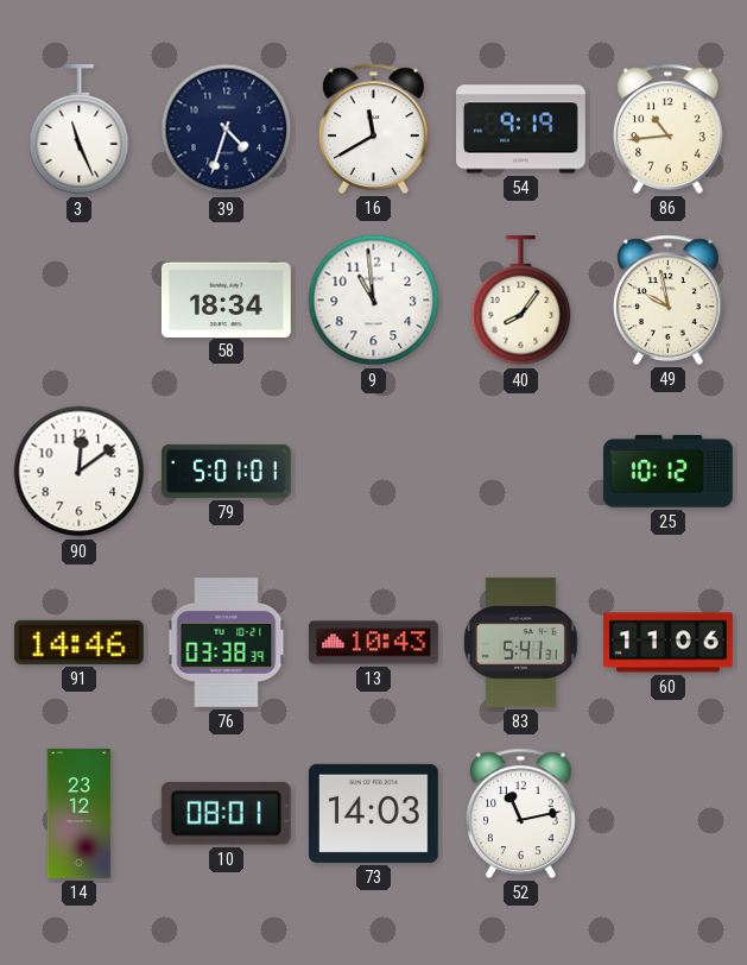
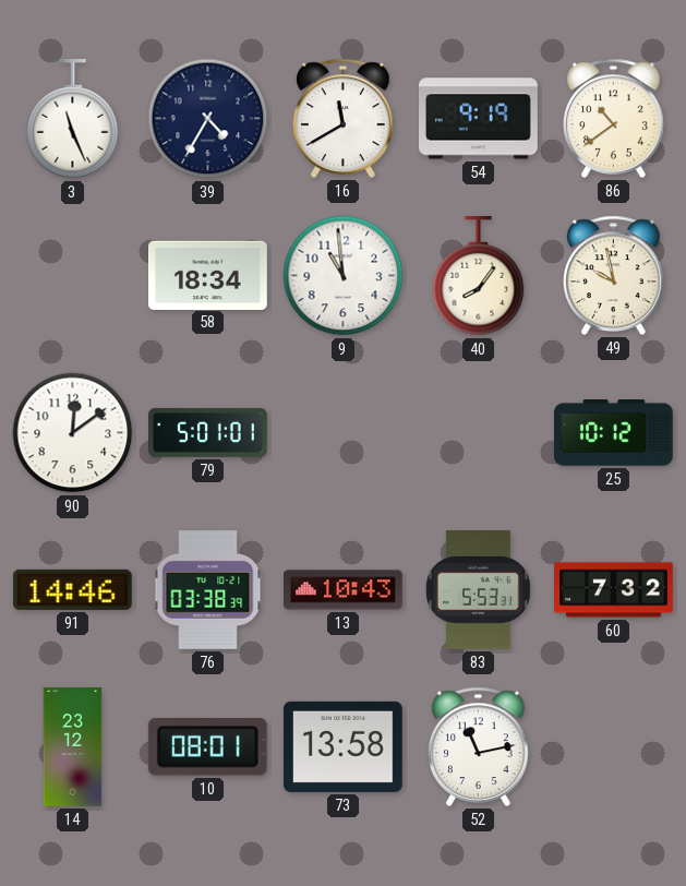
39: 4:33 -> 4:35 (208, 119)
86: 10:44 -> 10:39 (614, 118)
83: 5:41 -> 5:53 (479, 590)
60: 11:06 -> 7:32 (614, 590)
73: 14:03 -> 13:58 (342, 746)
